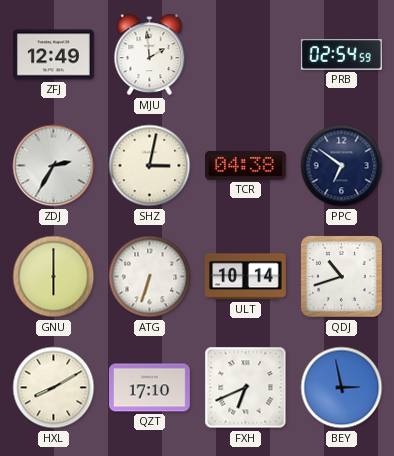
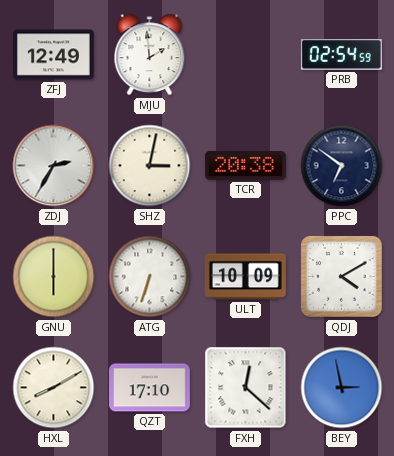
TCR: 04:38 -> 20:38 (245, 166)
ULT: 10:14 -> 10:09 (245, 277)
QDJ: 10:42 -> 4:10 (342, 277)
FXH: 6:41 -> 12:22 (246, 388)
